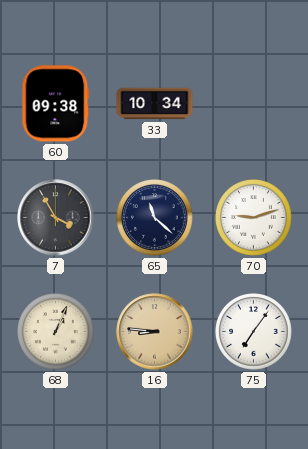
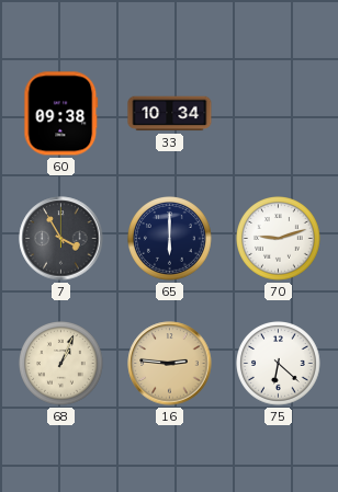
65: 11:22 -> 6:00 (170, 239)
16: 8:46 -> 2:46 (170, 364)
75: 7:06 -> 6:22 (279, 364)
